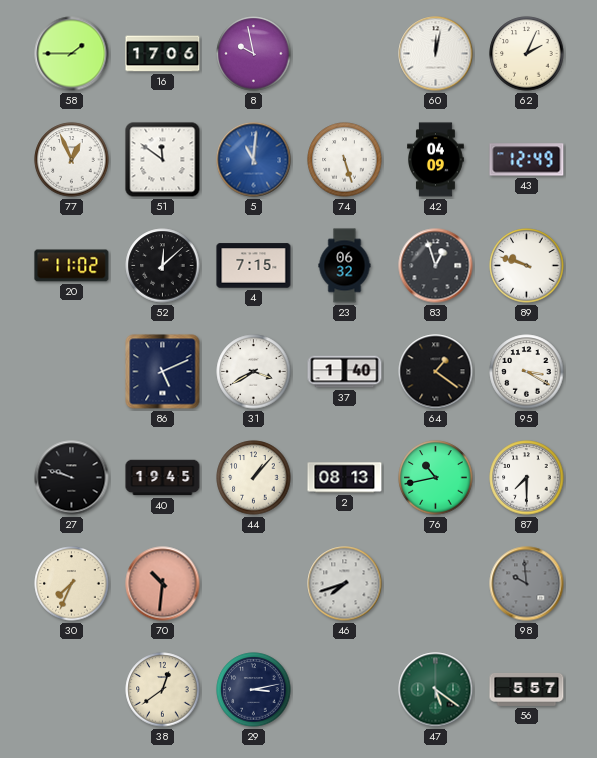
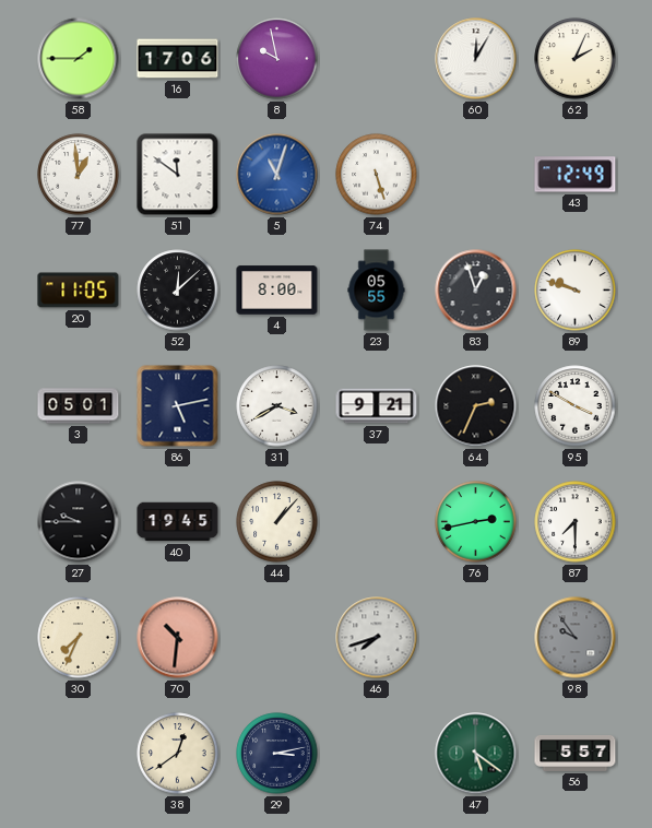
60: 12:02 -> 12:05 (476, 59)
77: 12:56 -> 12:59 (79, 175)
5: 11:01 -> 11:03 (277, 175)
42: 04:09 -> none (436, 160)
20: 11:02 -> 11:05 (79, 291)
4: 7:15 -> 8:00 (277, 291)
23: 06:32 -> 05:55 (377, 291)
3: none -> 05:01 (79, 406)
86: 5:11 -> 5:13 (178, 406)
37: 1:40 -> 9:21 (377, 406)
64: 1:21 -> 2:34 (476, 406)
95: 3:20 -> 3:50 (576, 406)
27: 9:48 -> 9:45 (79, 522)
2: 08:13 -> none (345, 478)
76: 10:43 -> 2:43 (476, 522)
98: 9:59 -> 9:54 (576, 638)
